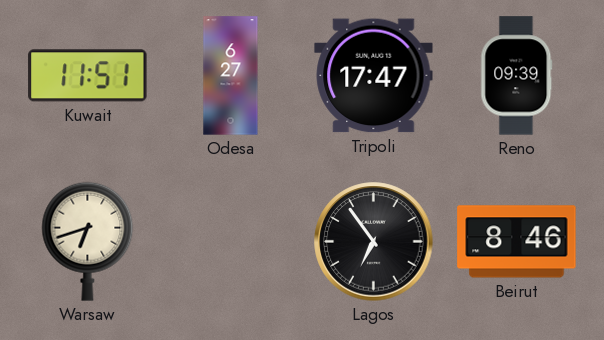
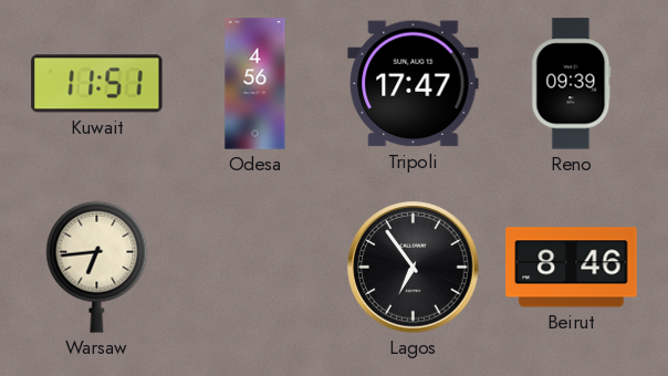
Odesa: 6:27 -> 4:56 (255, 84)
Warsaw: 6:42 -> 6:44 (97, 267)
